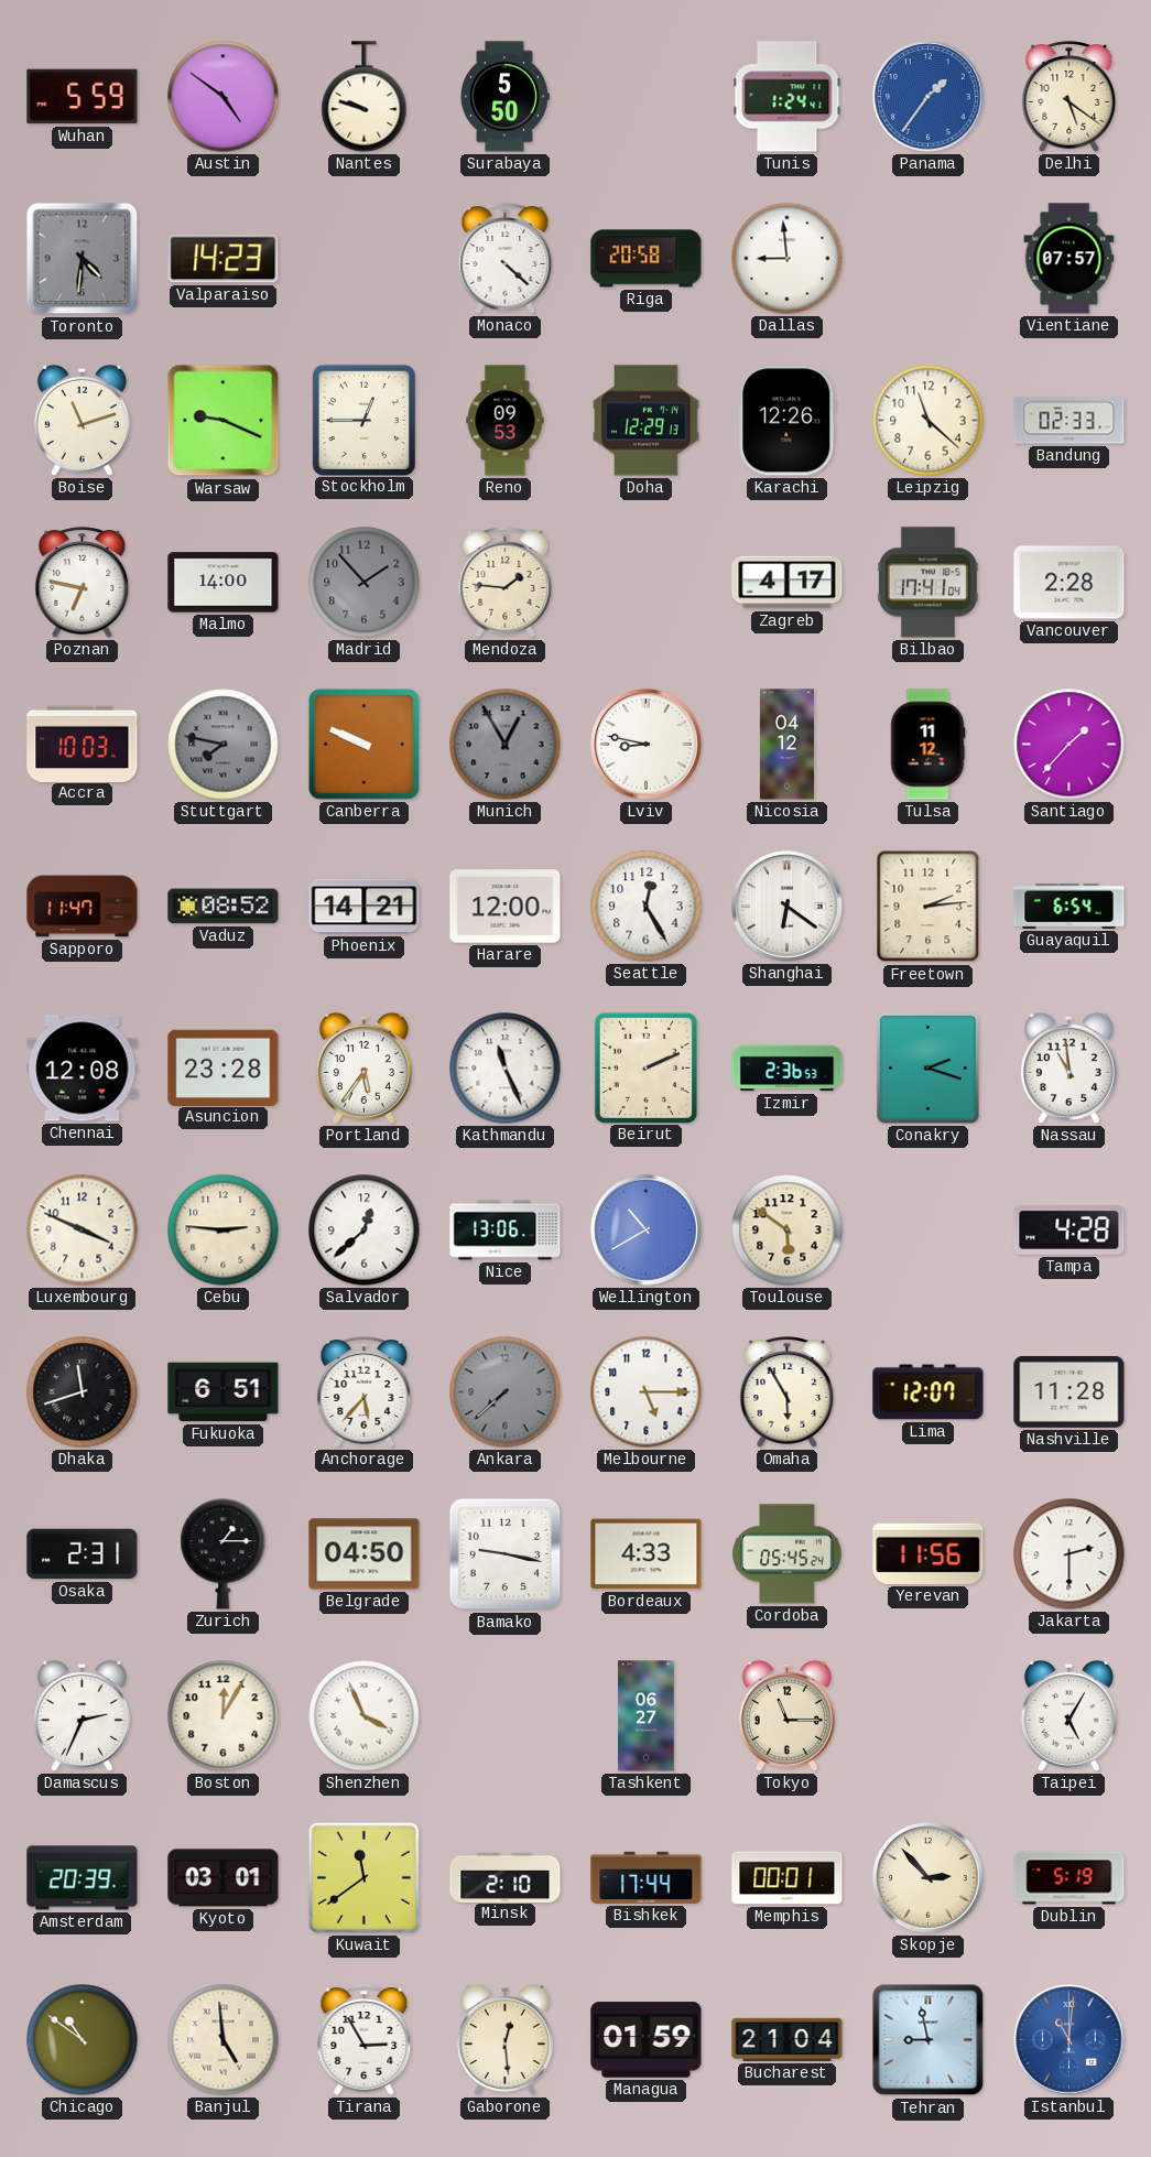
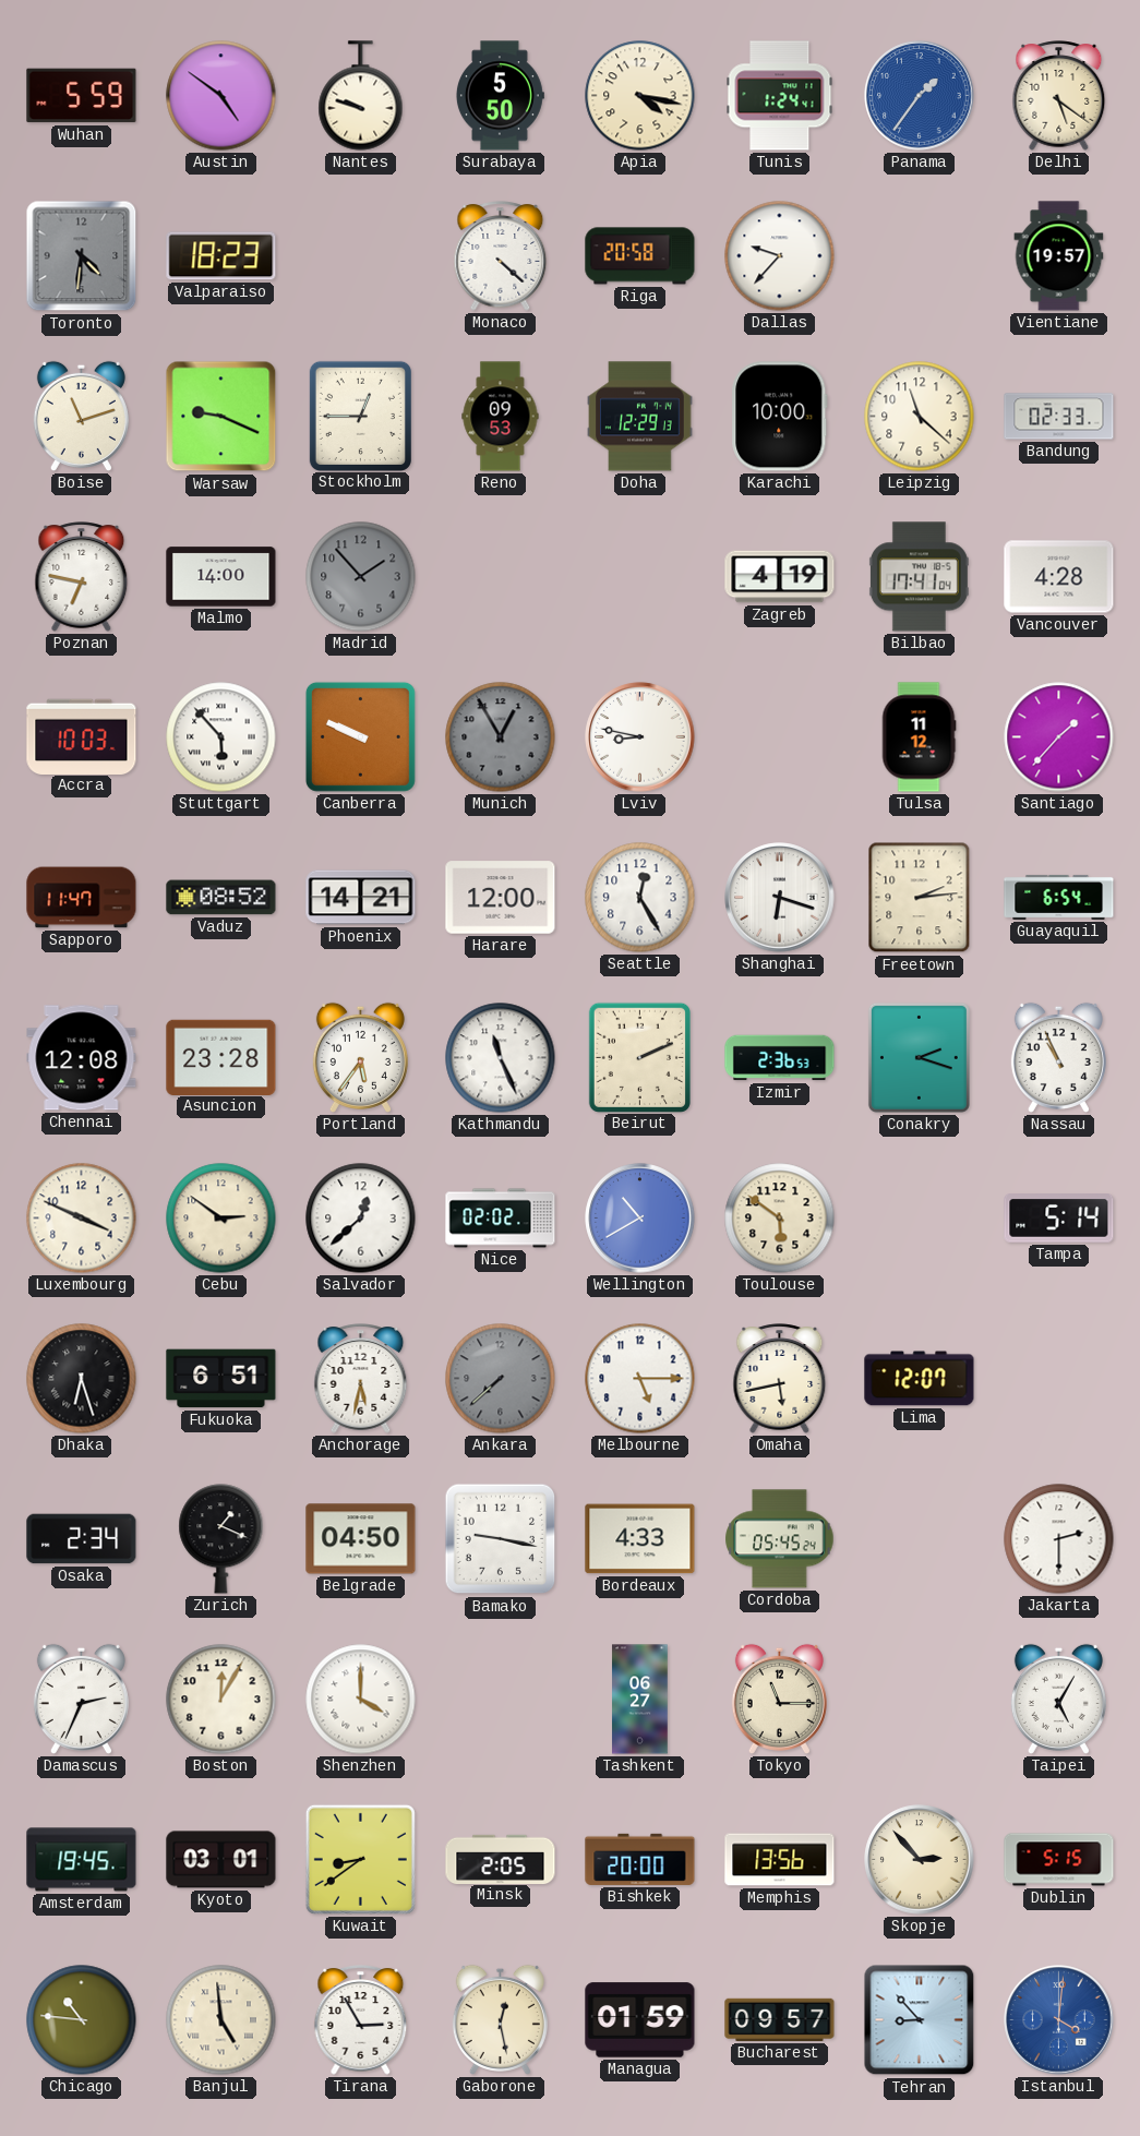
Apia: none -> 4:17 (640, 96)
Valparaiso: 14:23 -> 18:23 (221, 256)
Dallas: 8:59 -> 9:37 (780, 256)
Vientiane: 07:57 -> 19:57 (1059, 256)
Karachi: 12:26 -> 10:00 (780, 417)
Mendoza: 1:46 -> none (506, 583)
Zagreb: 4:17 -> 4:19 (780, 577)
Vancouver: 2:28 -> 4:28 (1059, 577)
Stuttgart: 7:47 -> 5:53 (221, 737)
Stuttgart dial: grey -> white (221, 737)
Nicosia: 04:12 -> none (786, 745)
Shanghai: 6:21 -> 6:18 (780, 898)
Nassau: 10:59 -> 10:56 (1058, 1057)
Cebu: 2:46 -> 2:51 (221, 1219)
Nice: 13:06 -> 02:02 (501, 1219)
Tampa: 4:28 -> 5:14 (1059, 1219)
Dhaka: 11:42 -> 6:27 (82, 1379)
Anchorage: 5:37 -> 5:32 (361, 1379)
Omaha: 5:55 -> 5:43 (780, 1379)
Nashville: 11:28 -> none (1069, 1391)
Osaka: 2:31 -> 2:34 (82, 1539)
Zurich: 1:15 -> 1:19 (221, 1539)
Yerevan: 11:56 -> none (929, 1553)
Shenzhen: 3:56 -> 4:00 (361, 1700)
Amsterdam: 20:39 -> 19:45 (82, 1860)
Kuwait: 11:39 -> 8:39 (360, 1859)
Minsk: 2:10 -> 2:05 (501, 1859)
Bishkek: 17:44 -> 20:00 (640, 1859)
Memphis: 00:01 -> 13:56 (780, 1860)
Dublin: 5:19 -> 5:15 (1059, 1860)
Chicago: 10:51 -> 10:46 (82, 2020)
Gaborone: 12:29 -> 12:28 (500, 2019)
Bucharest: 21:04 -> 09:57 (780, 2019)
Tehran: 8:58 -> 8:53 (920, 2020)
Istanbul: 11:01 -> 4:01 (1059, 2020)
